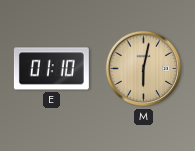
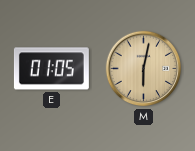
E: 01:10 -> 01:05 (51, 69)
